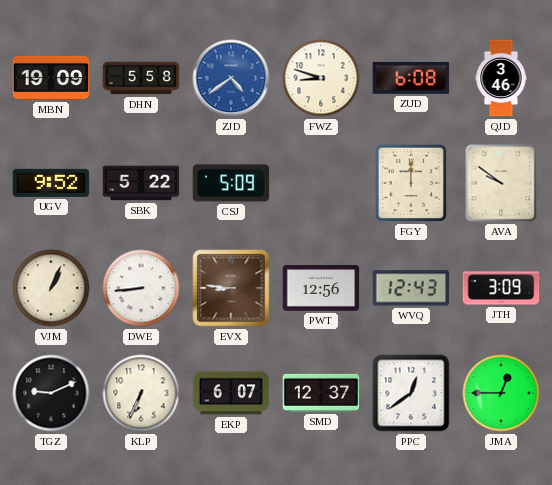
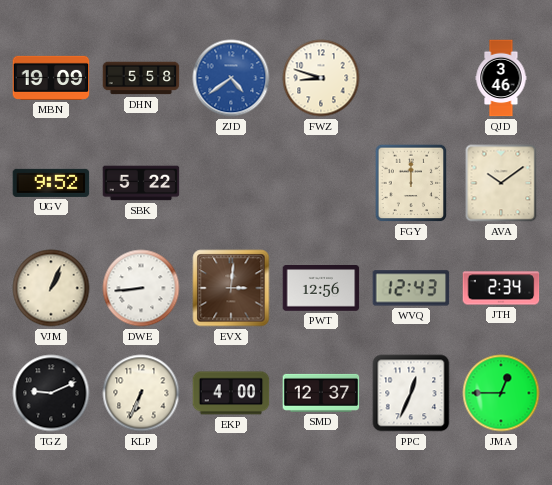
ZUD: 6:08 -> none (411, 78)
CSJ: 5:09 -> none (231, 183)
AVA: 9:51 -> 10:09 (501, 183)
EVX: 8:46 -> 3:01 (231, 288)
JTH: 3:09 -> 2:34 (501, 288)
EKP: 6:07 -> 4:00 (231, 393)
PPC: 12:39 -> 12:34 (411, 393)
